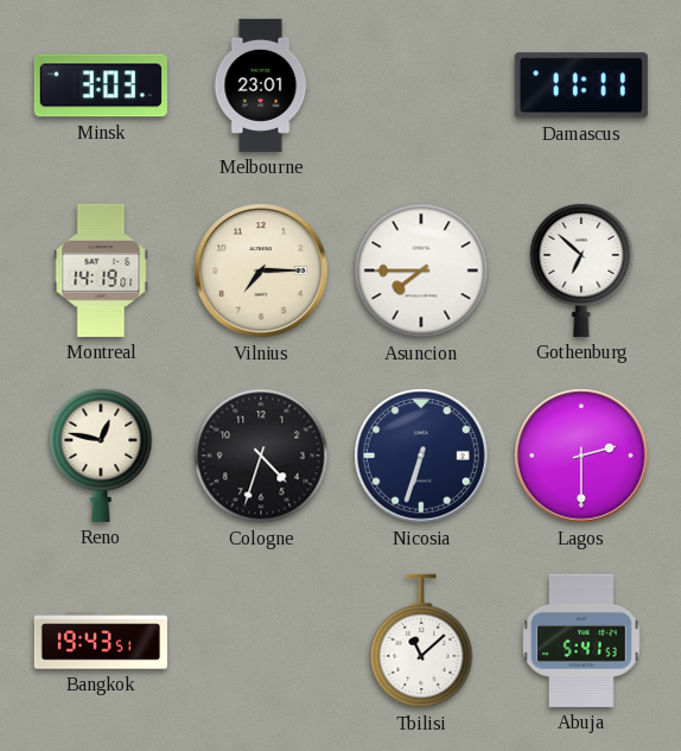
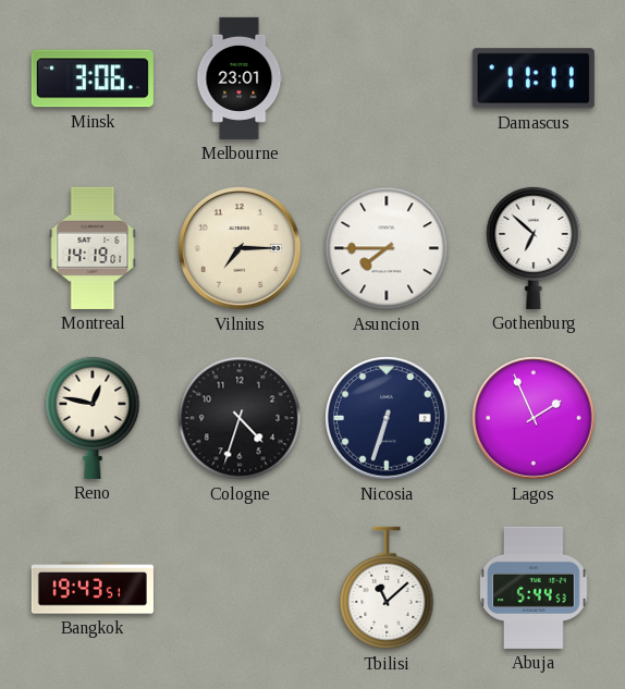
Minsk: 3:03 -> 3:06 (93, 78)
Lagos: 2:30 -> 1:56 (534, 418)
Abuja: 5:41 -> 5:44 (534, 588)
